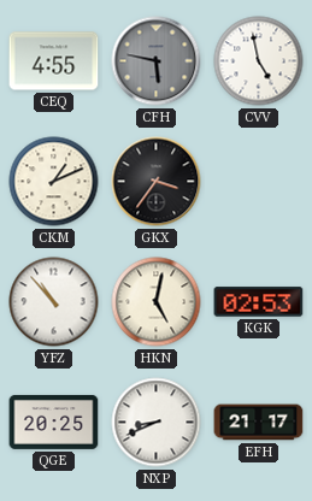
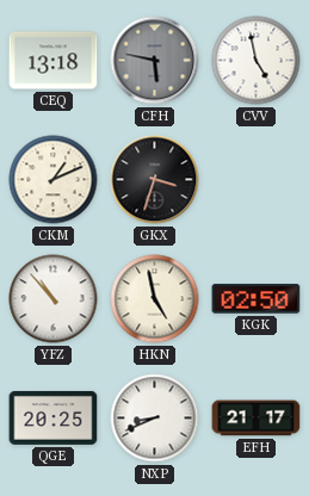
CEQ: 4:55 -> 13:18 (54, 61)
GKX: 3:36 -> 3:33 (155, 180)
HKN: 5:02 -> 4:58 (155, 299)
KGK: 02:53 -> 02:50 (257, 299)
